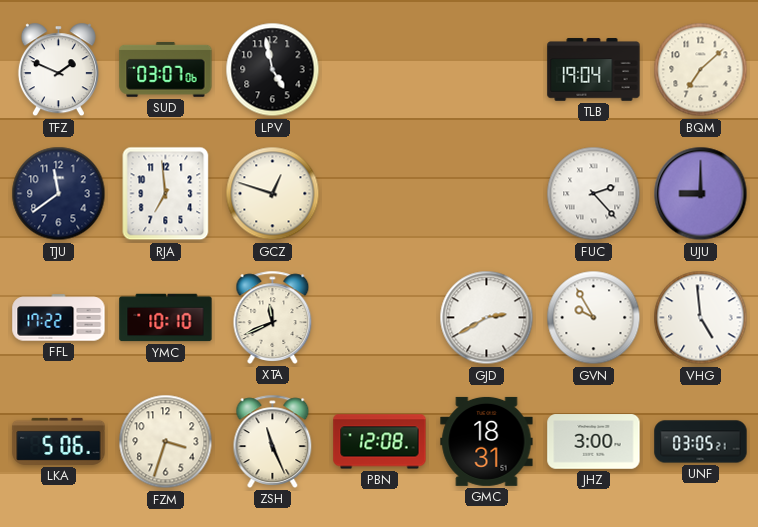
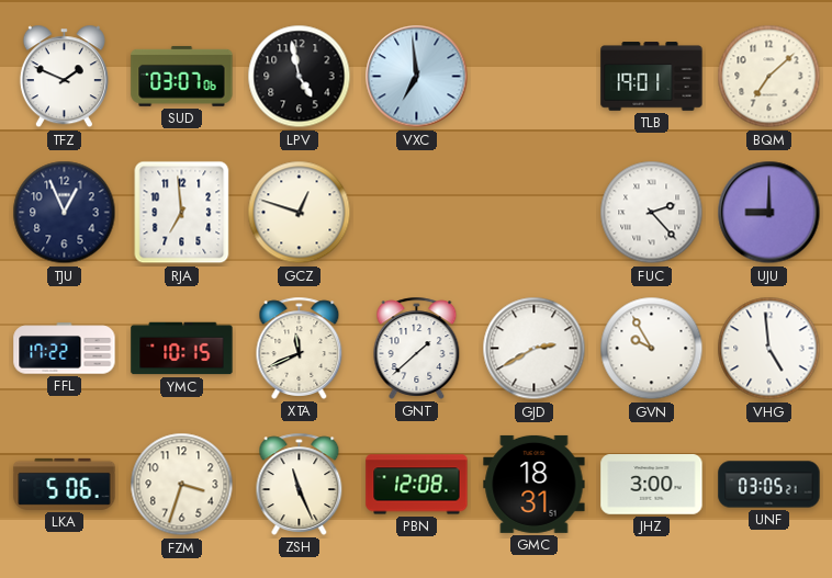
VXC: none -> 6:59 (417, 77)
TLB: 19:04 -> 19:01 (652, 77)
TJU: 11:39 -> 12:56 (65, 213)
YMC: 10:10 -> 10:15 (182, 349)
GNT: none -> 1:38 (417, 348)
